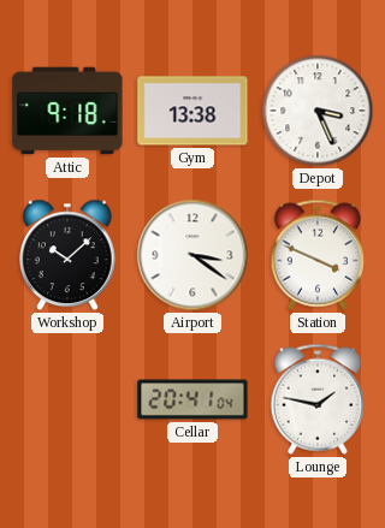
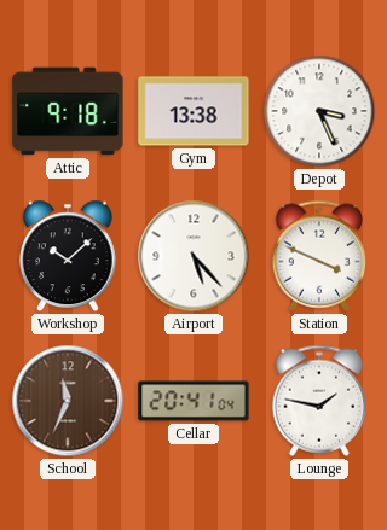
Airport: 3:21 -> 5:23 (193, 256)
School: none -> 11:34 (68, 401)
